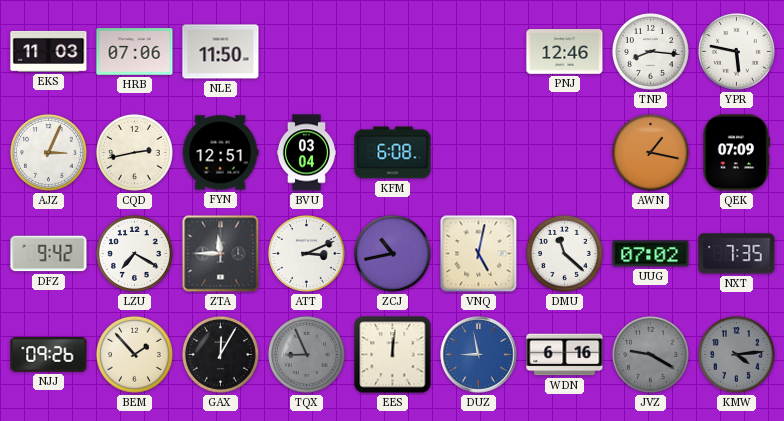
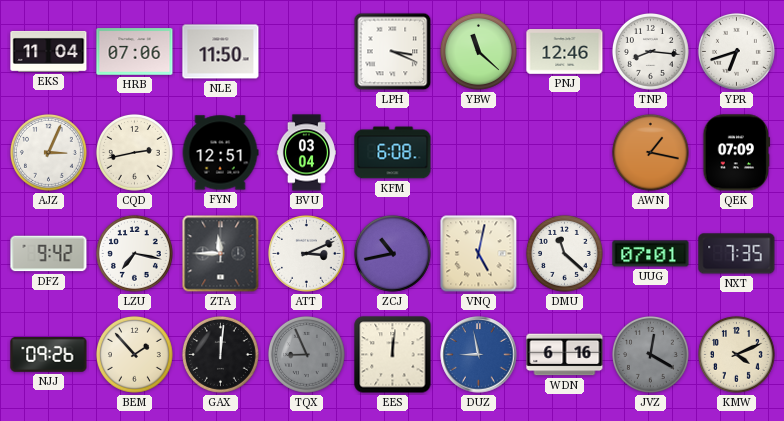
EKS: 11:03 -> 11:04 (49, 51)
LPH: none -> 3:19 (393, 52)
YBW: none -> 11:22 (478, 51)
YPR: 5:47 -> 6:42 (736, 51)
LZU: 7:20 -> 7:17 (134, 253)
UUG: 07:02 -> 07:01 (651, 254)
GAX: 12:05 -> 12:01 (220, 354)
JVZ: 9:20 -> 12:20 (650, 354)
KMW: 4:14 -> 4:11 (736, 354)
KMW dial: grey -> cream (736, 354)
